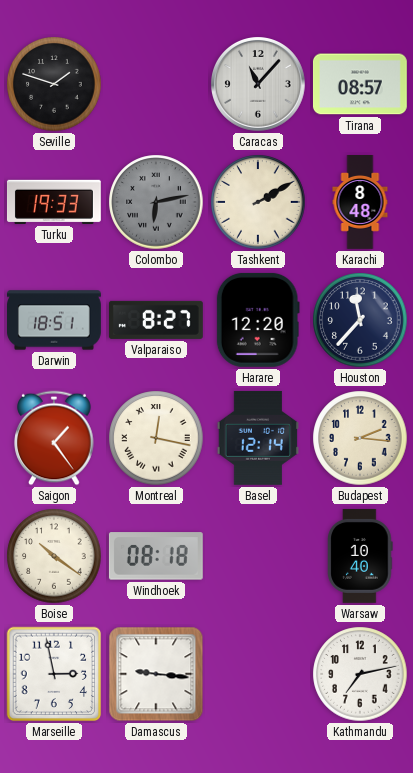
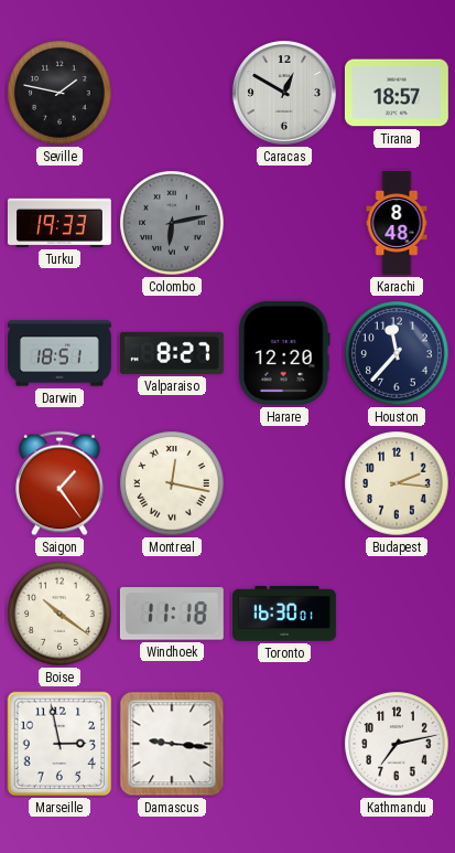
Seville: 1:48 -> 1:47 (59, 93)
Caracas: 11:07 -> 12:50 (285, 94)
Tirana: 08:57 -> 18:57 (397, 93)
Tashkent: 2:10 -> none (258, 202)
Basel: 12:14 -> none (258, 438)
Windhoek: 08:18 -> 11:18 (172, 614)
Toronto: none -> 16:30 (285, 614)
Warsaw: 10:40 -> none (360, 556)
